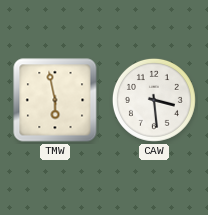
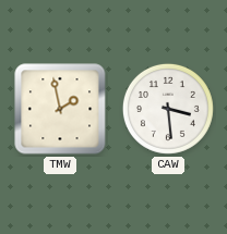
TMW: 5:58 -> 1:58 (60, 109)
